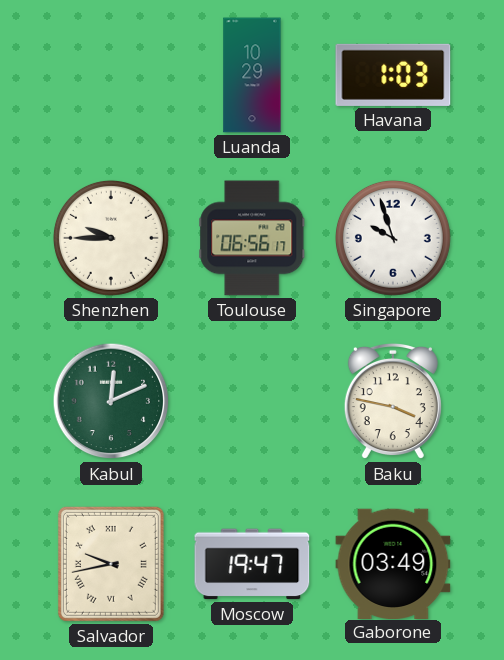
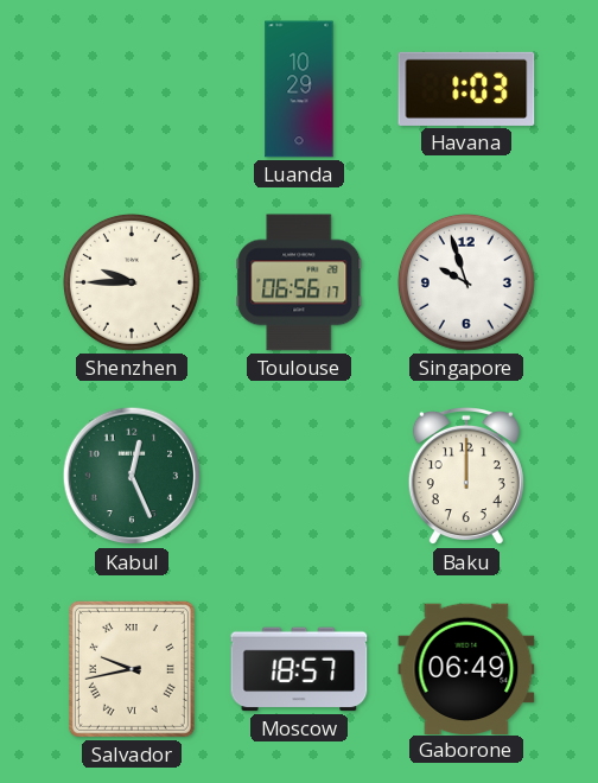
Kabul: 12:11 -> 12:26 (132, 476)
Baku: 3:47 -> 12:00 (466, 476)
Moscow: 19:47 -> 18:57 (299, 669)
Gaborone: 03:49 -> 06:49 (466, 668)
